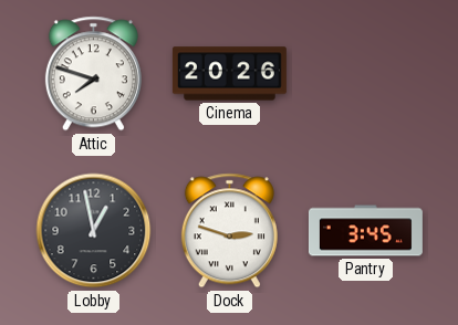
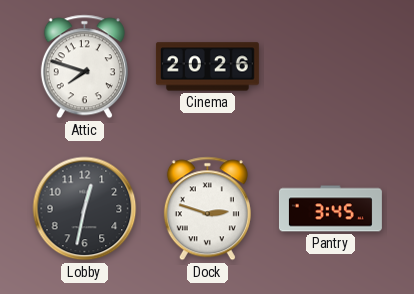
Lobby: 12:58 -> 12:32 (85, 209)
